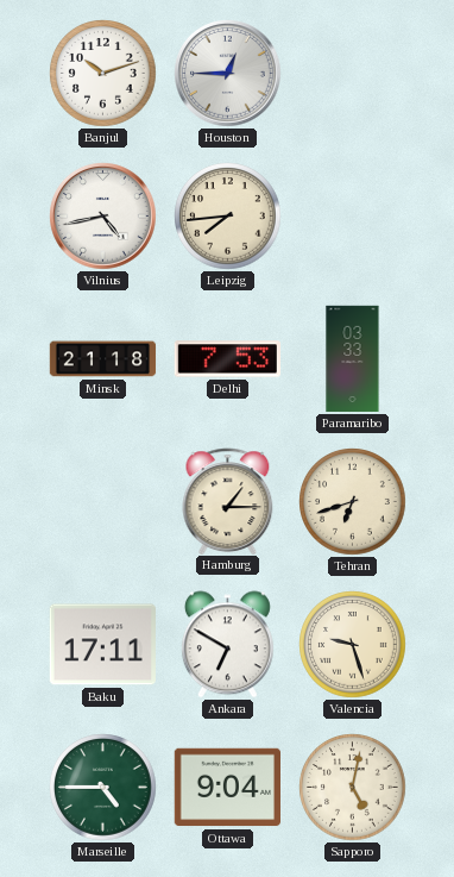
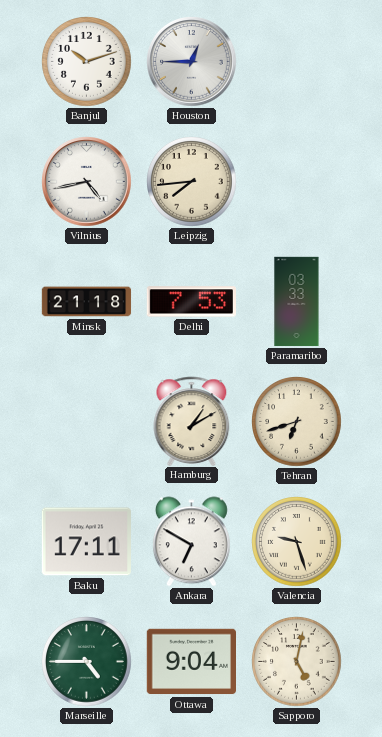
Hamburg: 1:15 -> 1:10 (192, 421)
